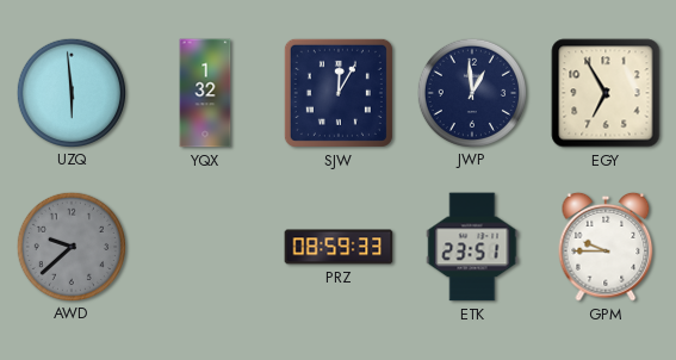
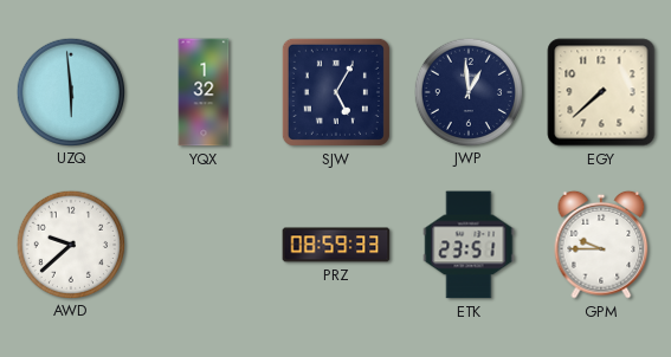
SJW: 12:05 -> 5:05 (336, 92)
EGY: 6:55 -> 7:38 (601, 92)
AWD dial: grey -> white (70, 244)
